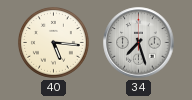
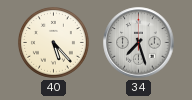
40: 5:16 -> 5:23 (53, 42)
